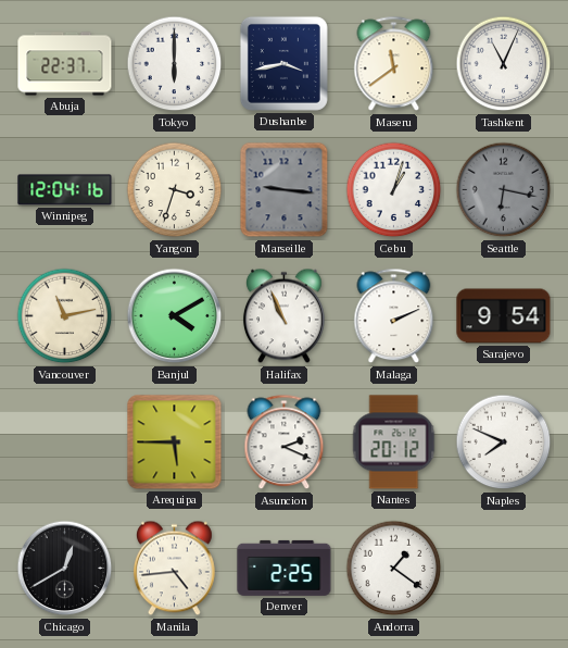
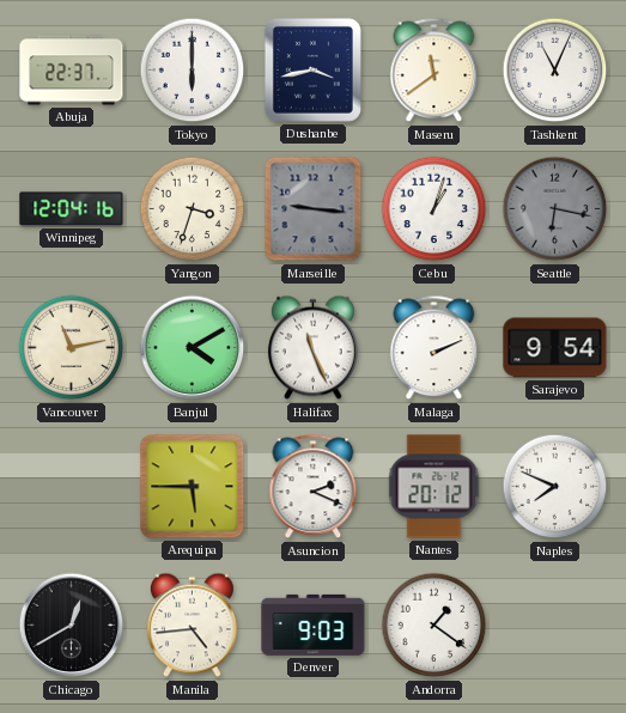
Halifax: 10:56 -> 11:26 (312, 348)
Denver: 2:25 -> 9:03 (314, 624)
